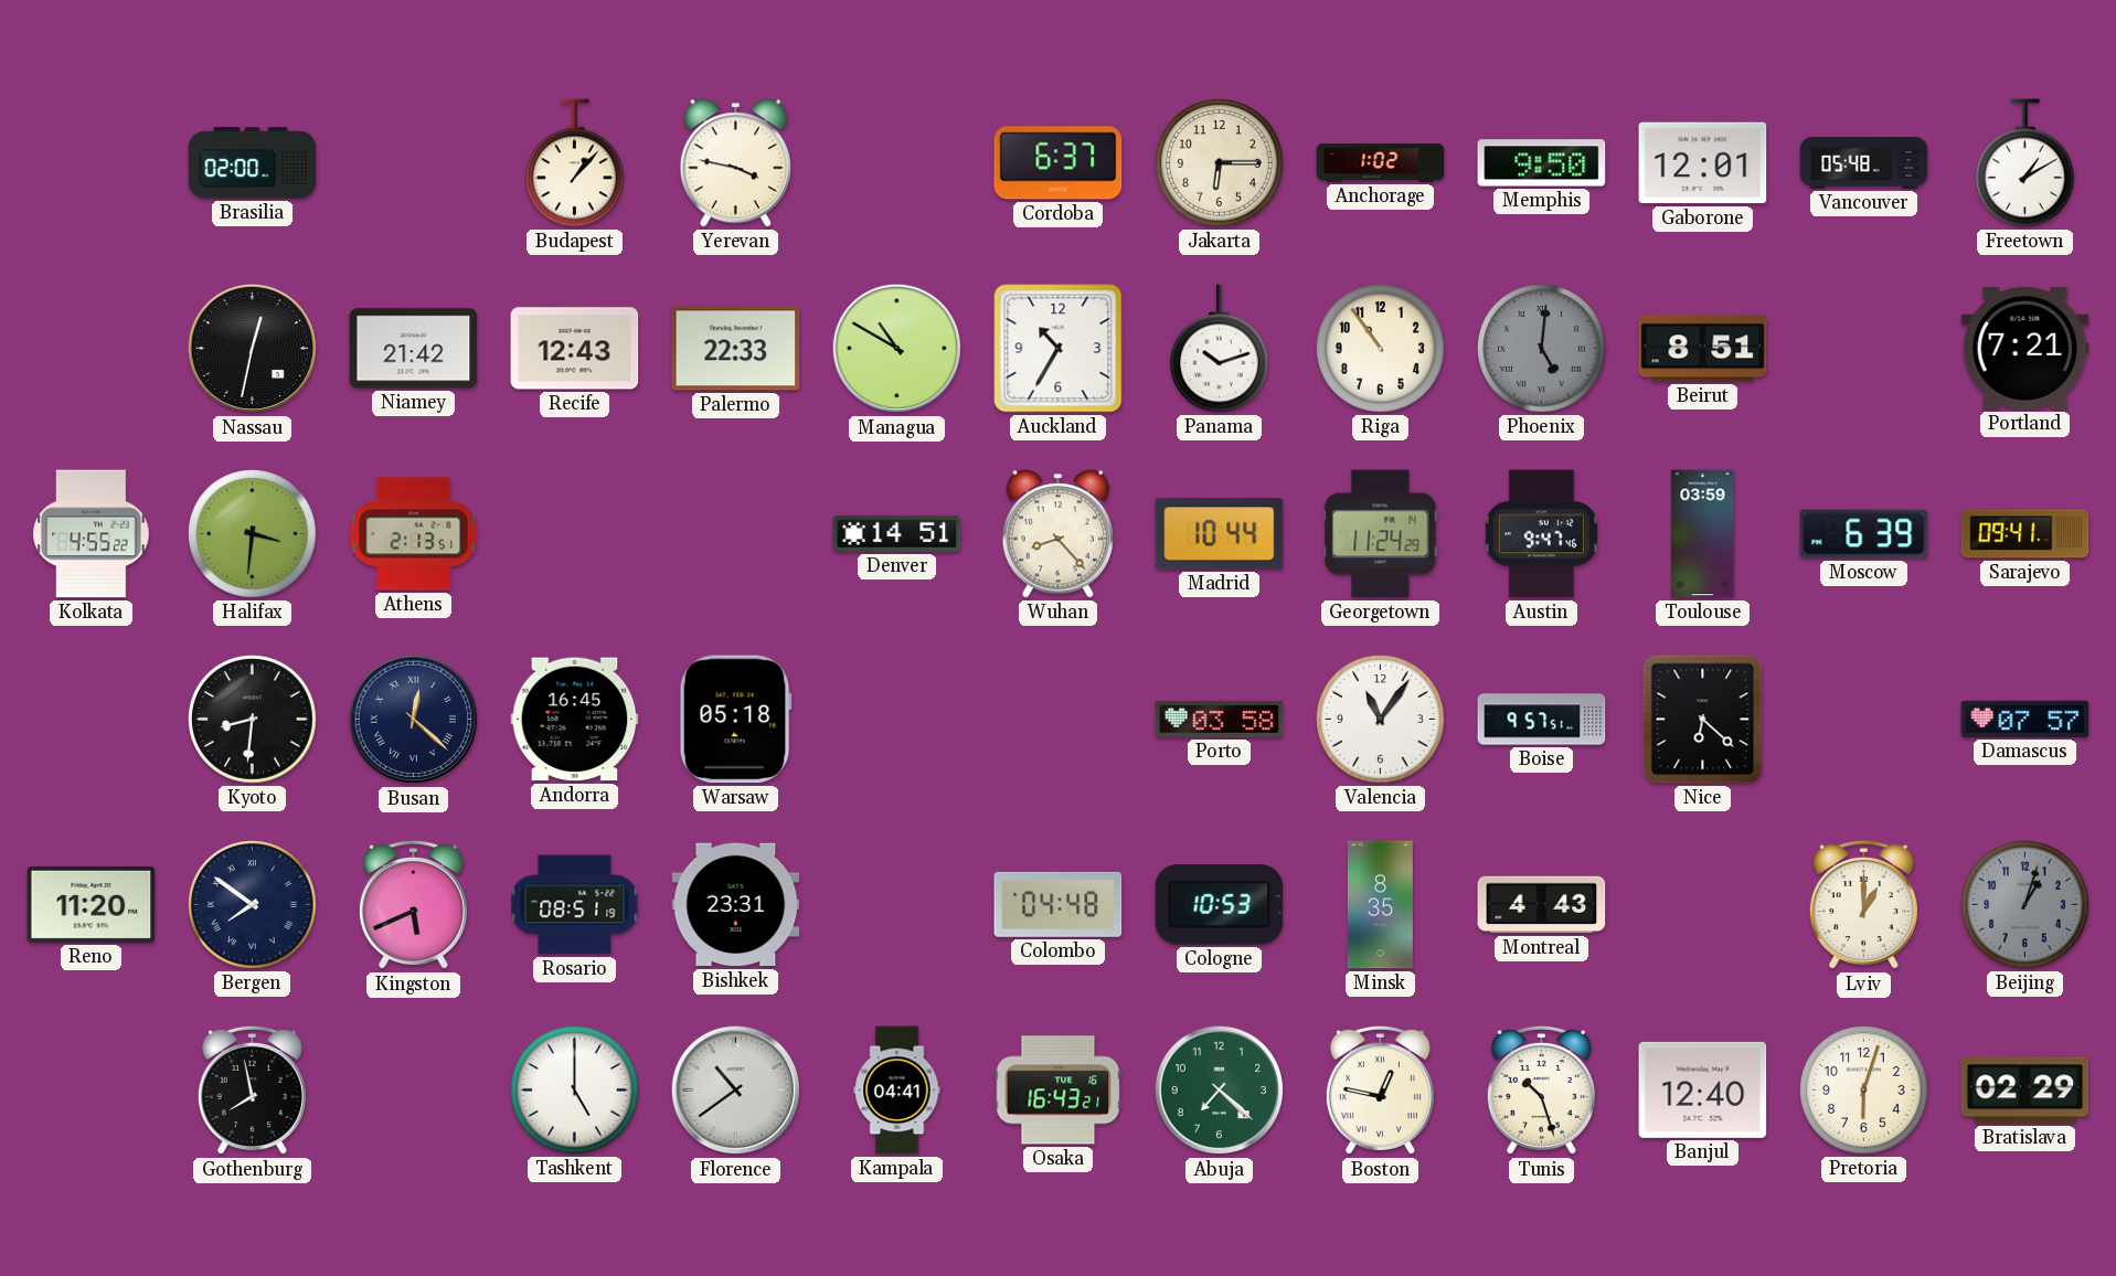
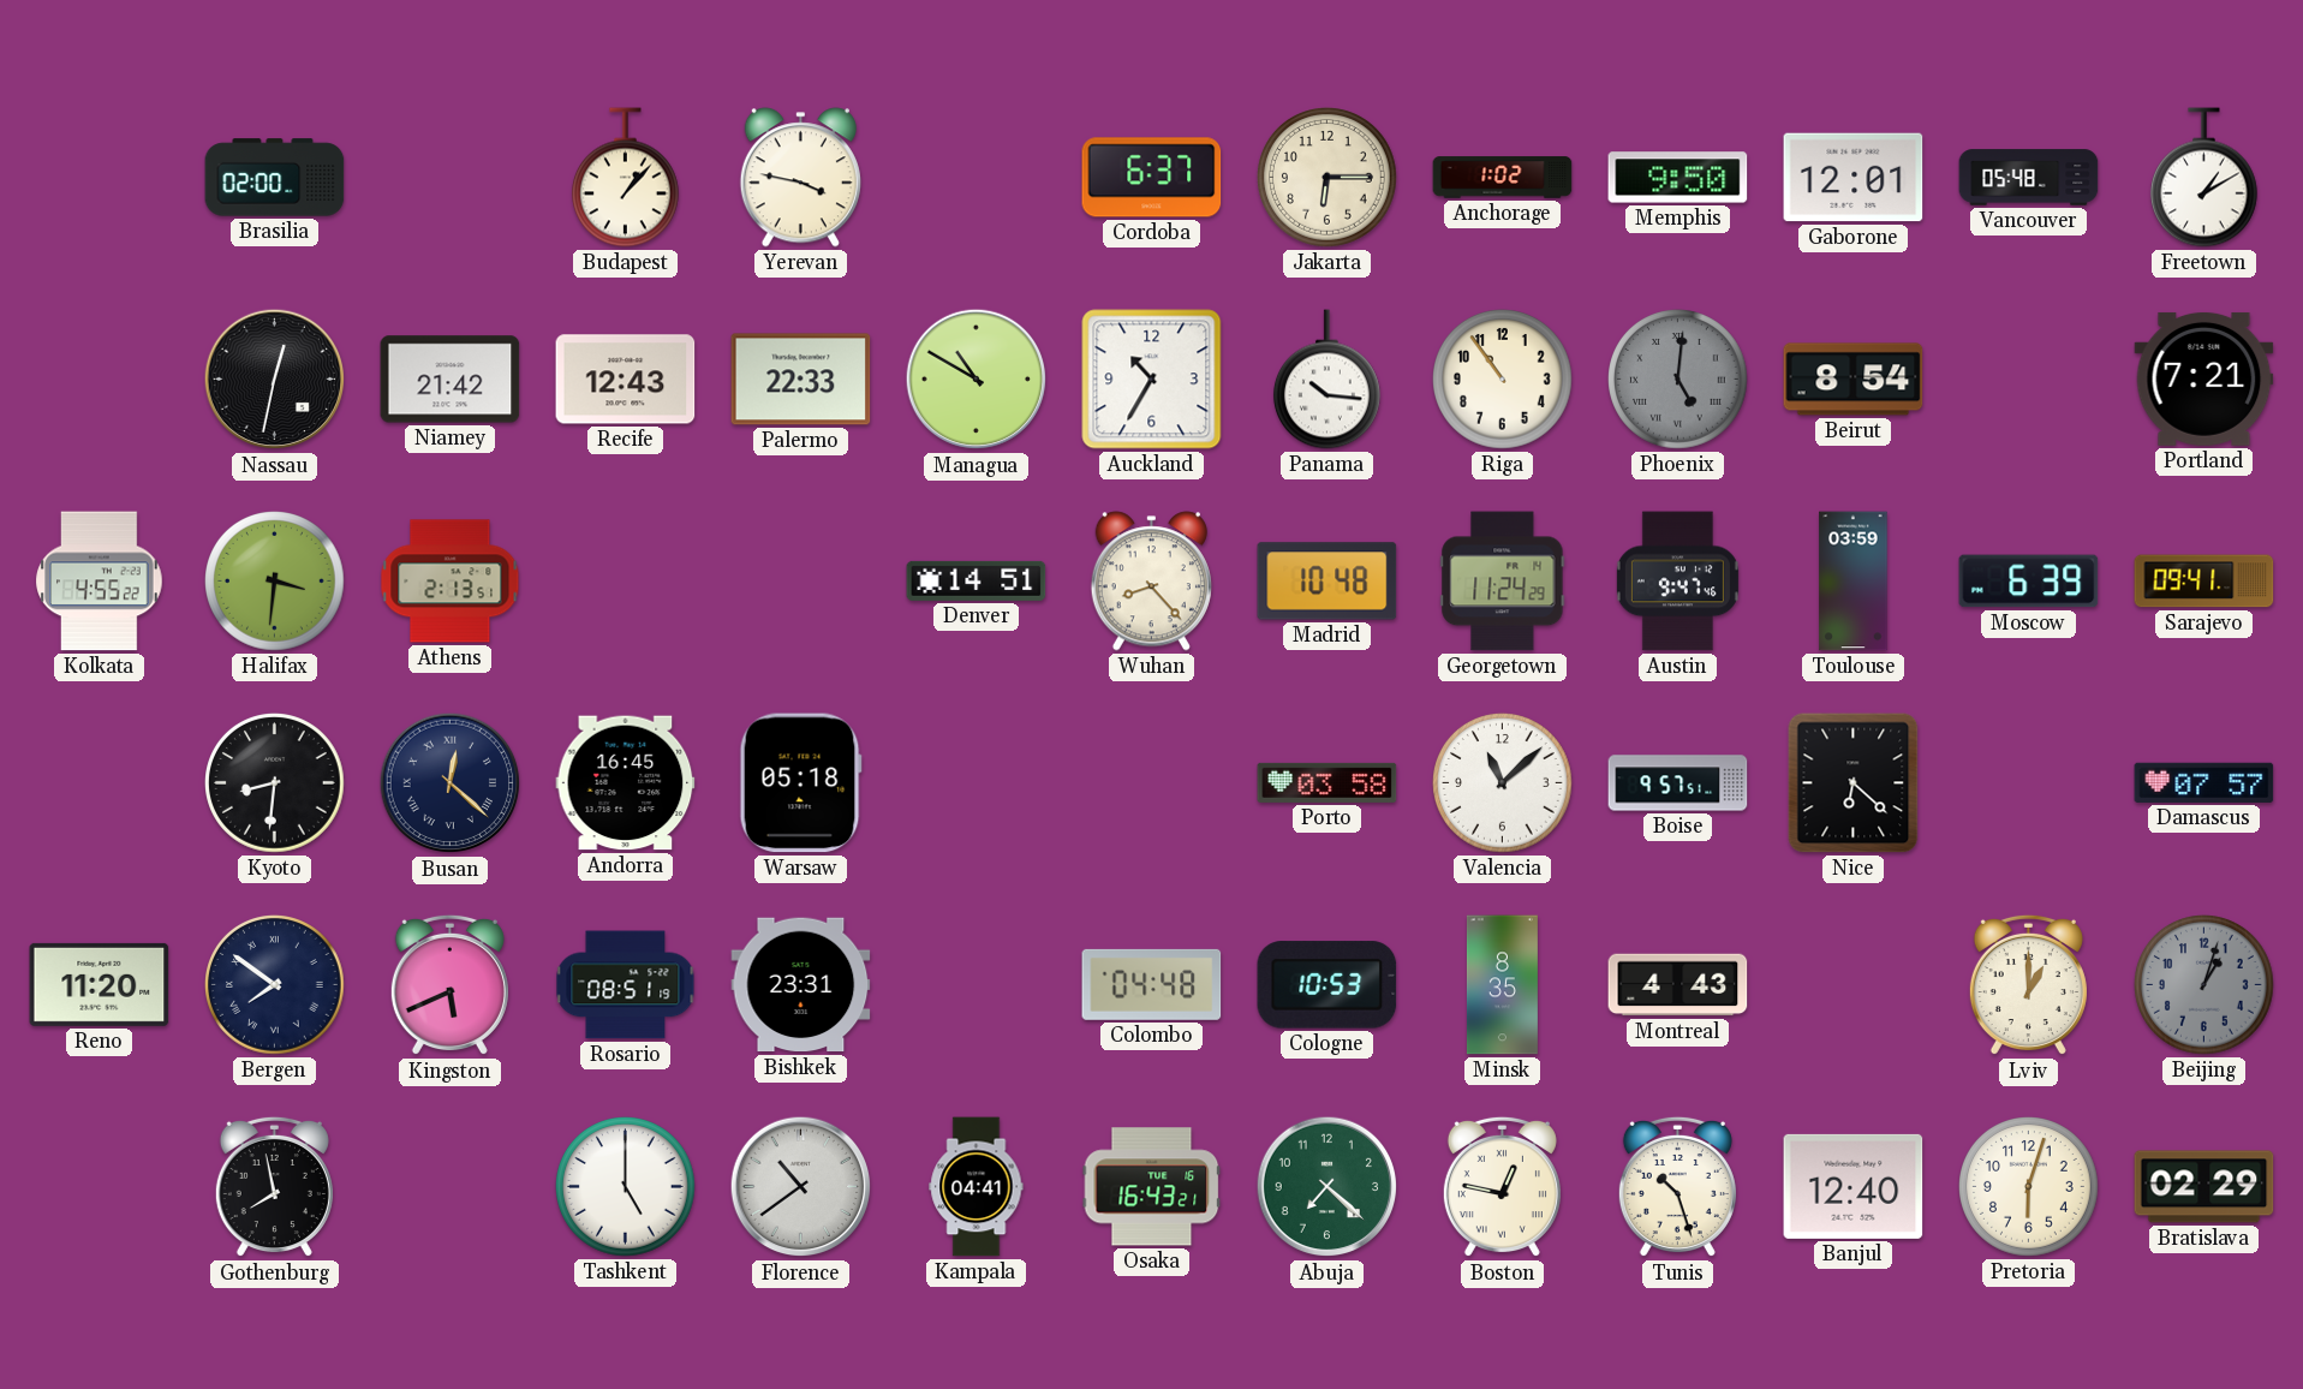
Panama: 10:12 -> 10:16 (1326, 380)
Beirut: 8:51 -> 8:54 (1854, 380)
Madrid: 10:44 -> 10:48 (1327, 582)
Valencia: 11:06 -> 11:08 (1503, 783)
